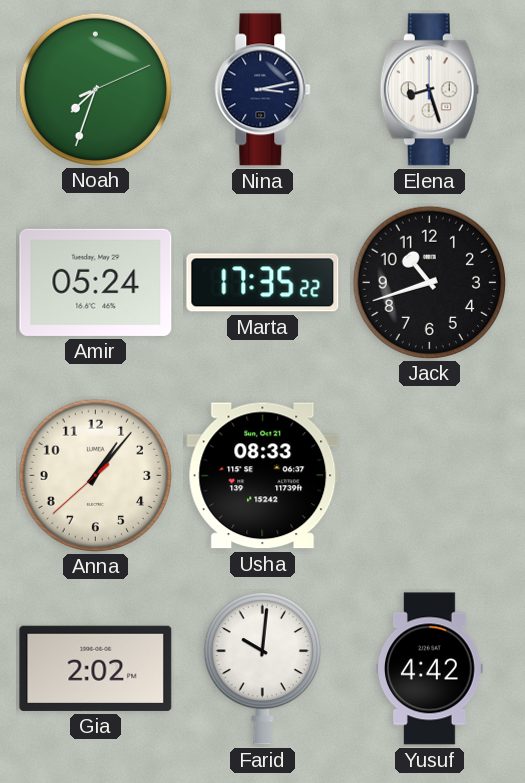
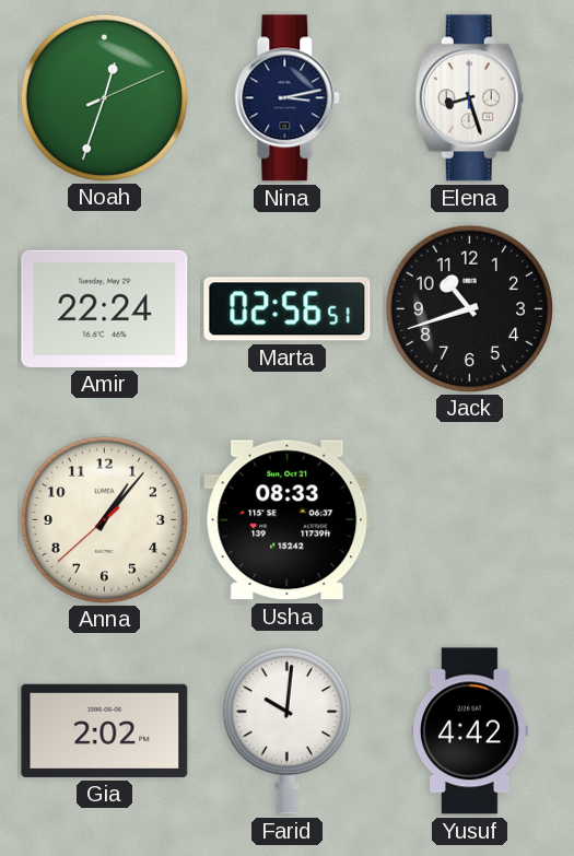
Noah: 7:33 -> 12:33 (104, 97)
Amir: 05:24 -> 22:24 (105, 308)
Marta: 17:35 -> 02:56 (288, 309)
